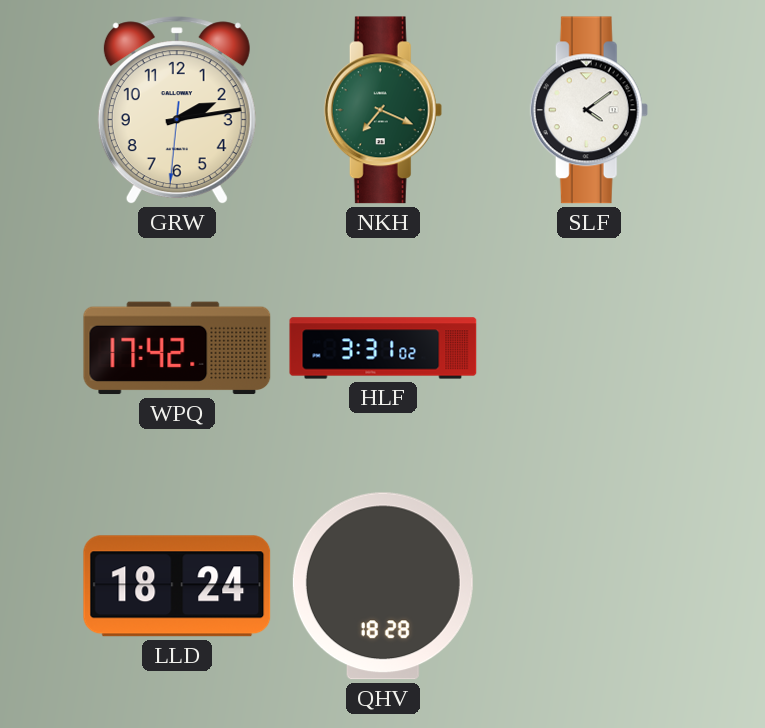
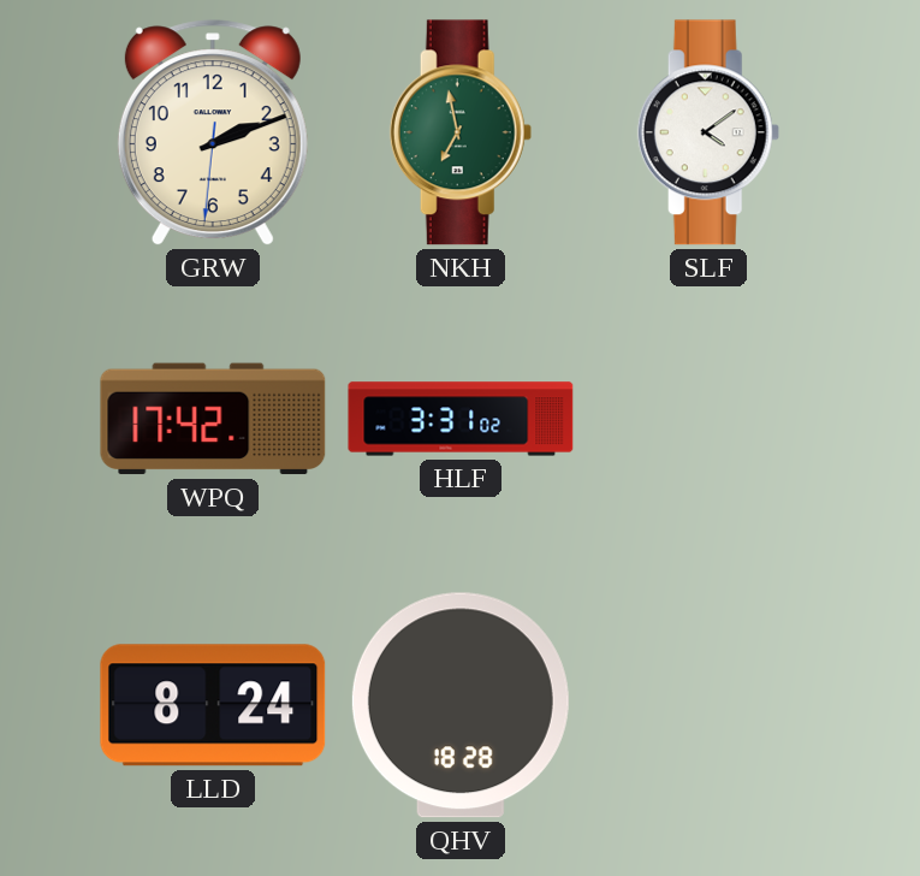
GRW: 2:13 -> 2:11 (213, 134)
NKH: 7:19 -> 6:58 (461, 132)
LLD: 18:24 -> 8:24 (213, 705)
